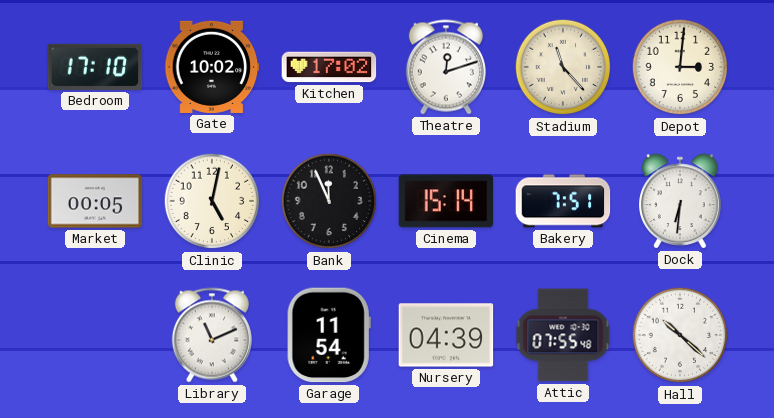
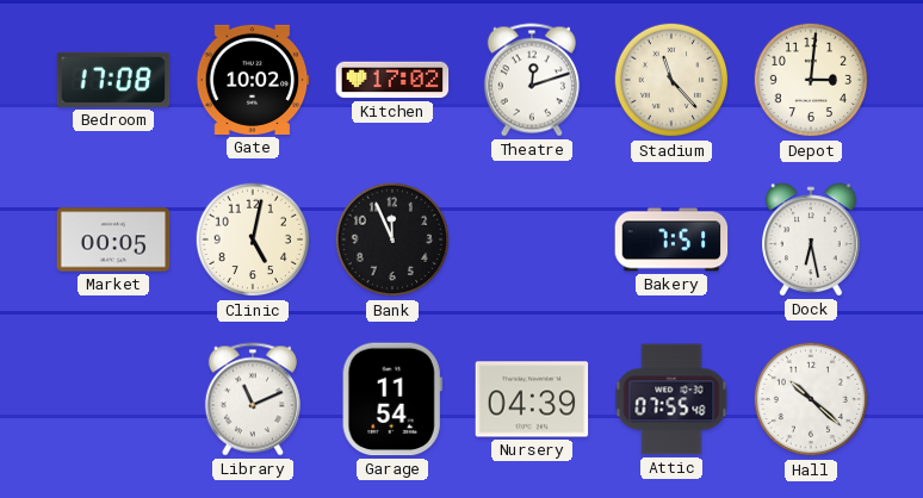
Bedroom: 17:10 -> 17:08 (113, 80)
Cinema: 15:14 -> none (446, 201)
Dock: 6:31 -> 6:28 (811, 239)
